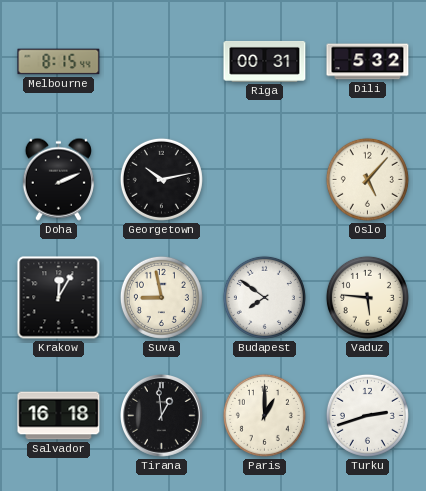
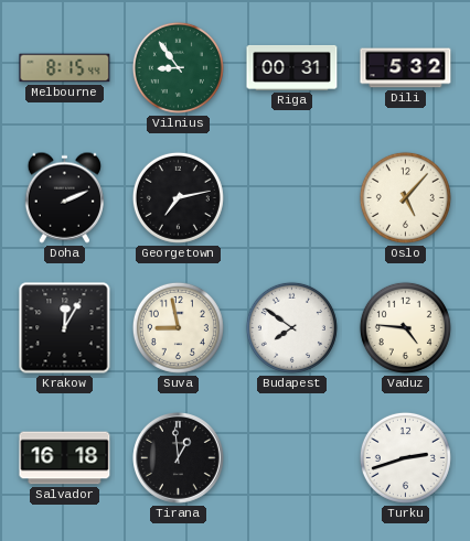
Vilnius: none -> 8:54 (178, 67)
Georgetown: 10:13 -> 7:13 (178, 197)
Vaduz: 5:46 -> 4:46 (405, 327)
Paris: 1:00 -> none (264, 415)
